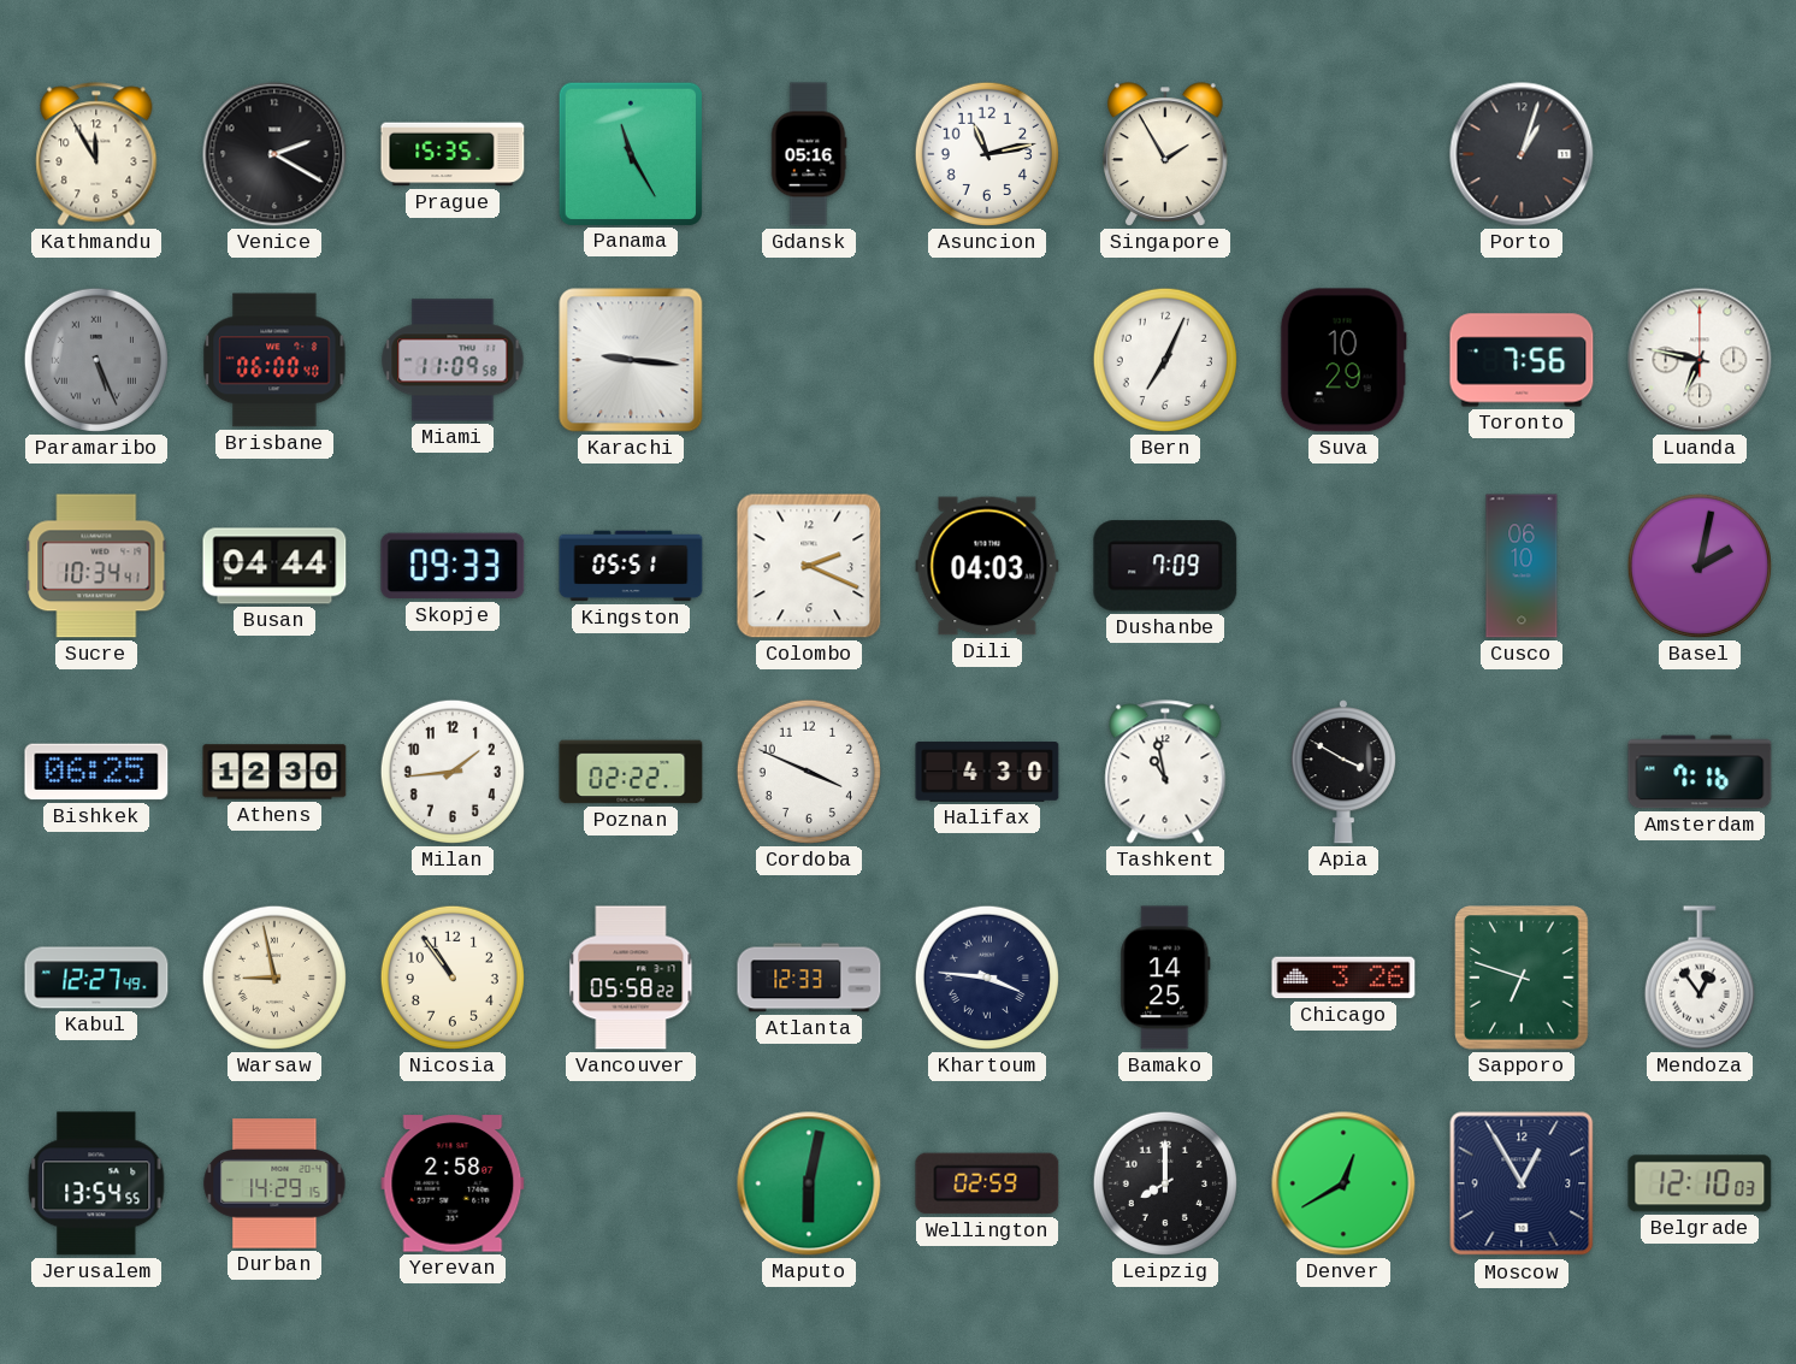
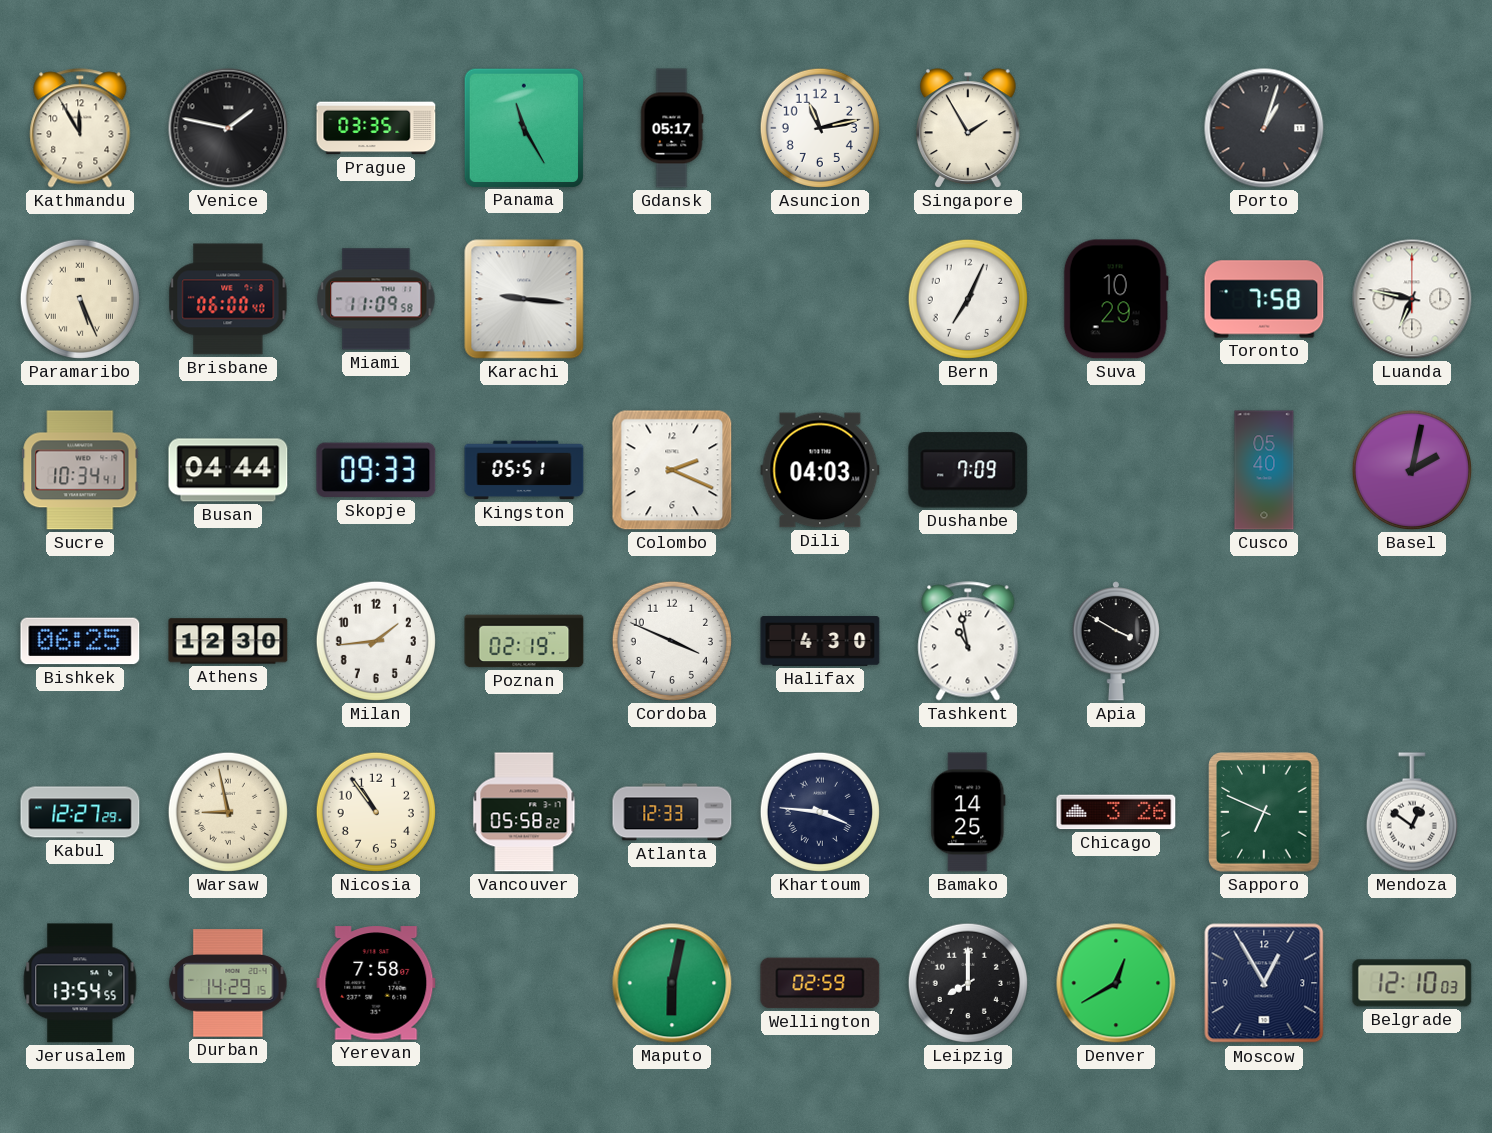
Venice: 2:20 -> 1:47 (228, 128)
Prague: 15:35 -> 03:35 (376, 128)
Gdansk: 05:16 -> 05:17 (672, 128)
Paramaribo dial: grey -> cream (80, 299)
Toronto: 7:56 -> 7:58 (1264, 299)
Cusco: 06:10 -> 05:40 (1264, 470)
Poznan: 02:22 -> 02:19 (524, 641)
Amsterdam: 7:16 -> none (1700, 772)
Kabul: 12:27:49 -> 12:27:29 (80, 812)
Sapporo: 6:48 -> 6:49 (1264, 812)
Mendoza: 12:54 -> 12:51 (1412, 812)
Yerevan: 2:58 -> 7:58 (376, 983)
